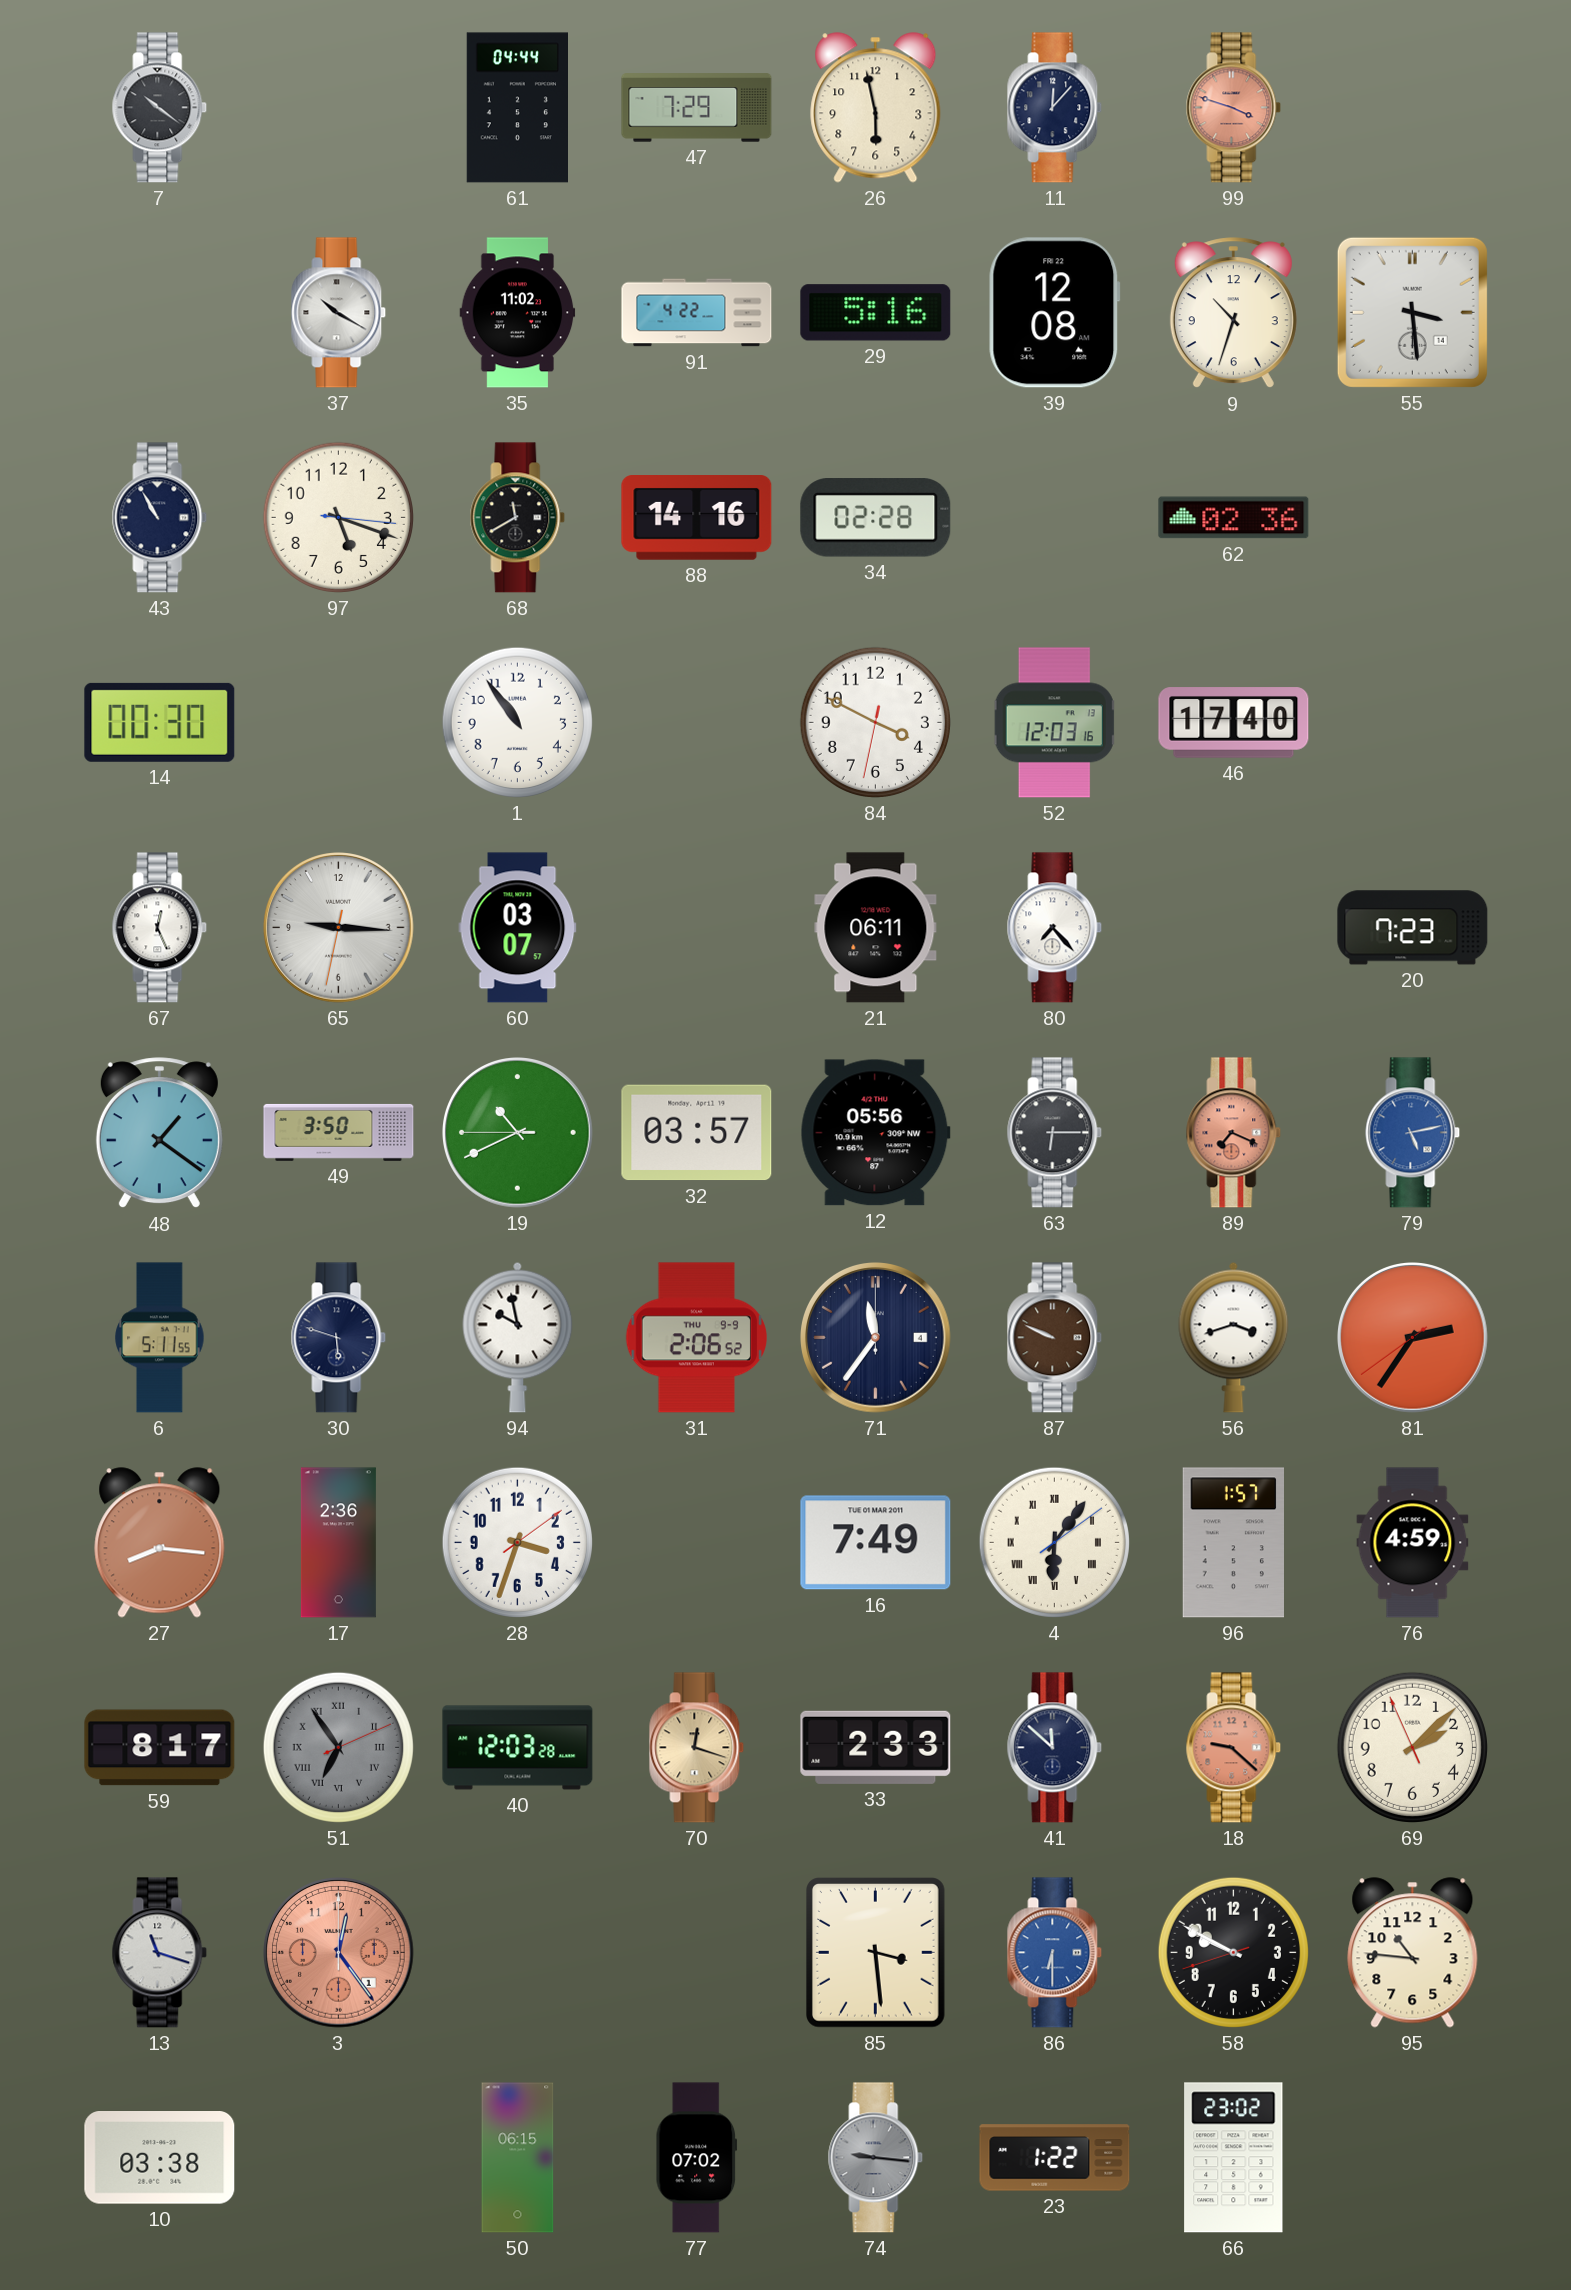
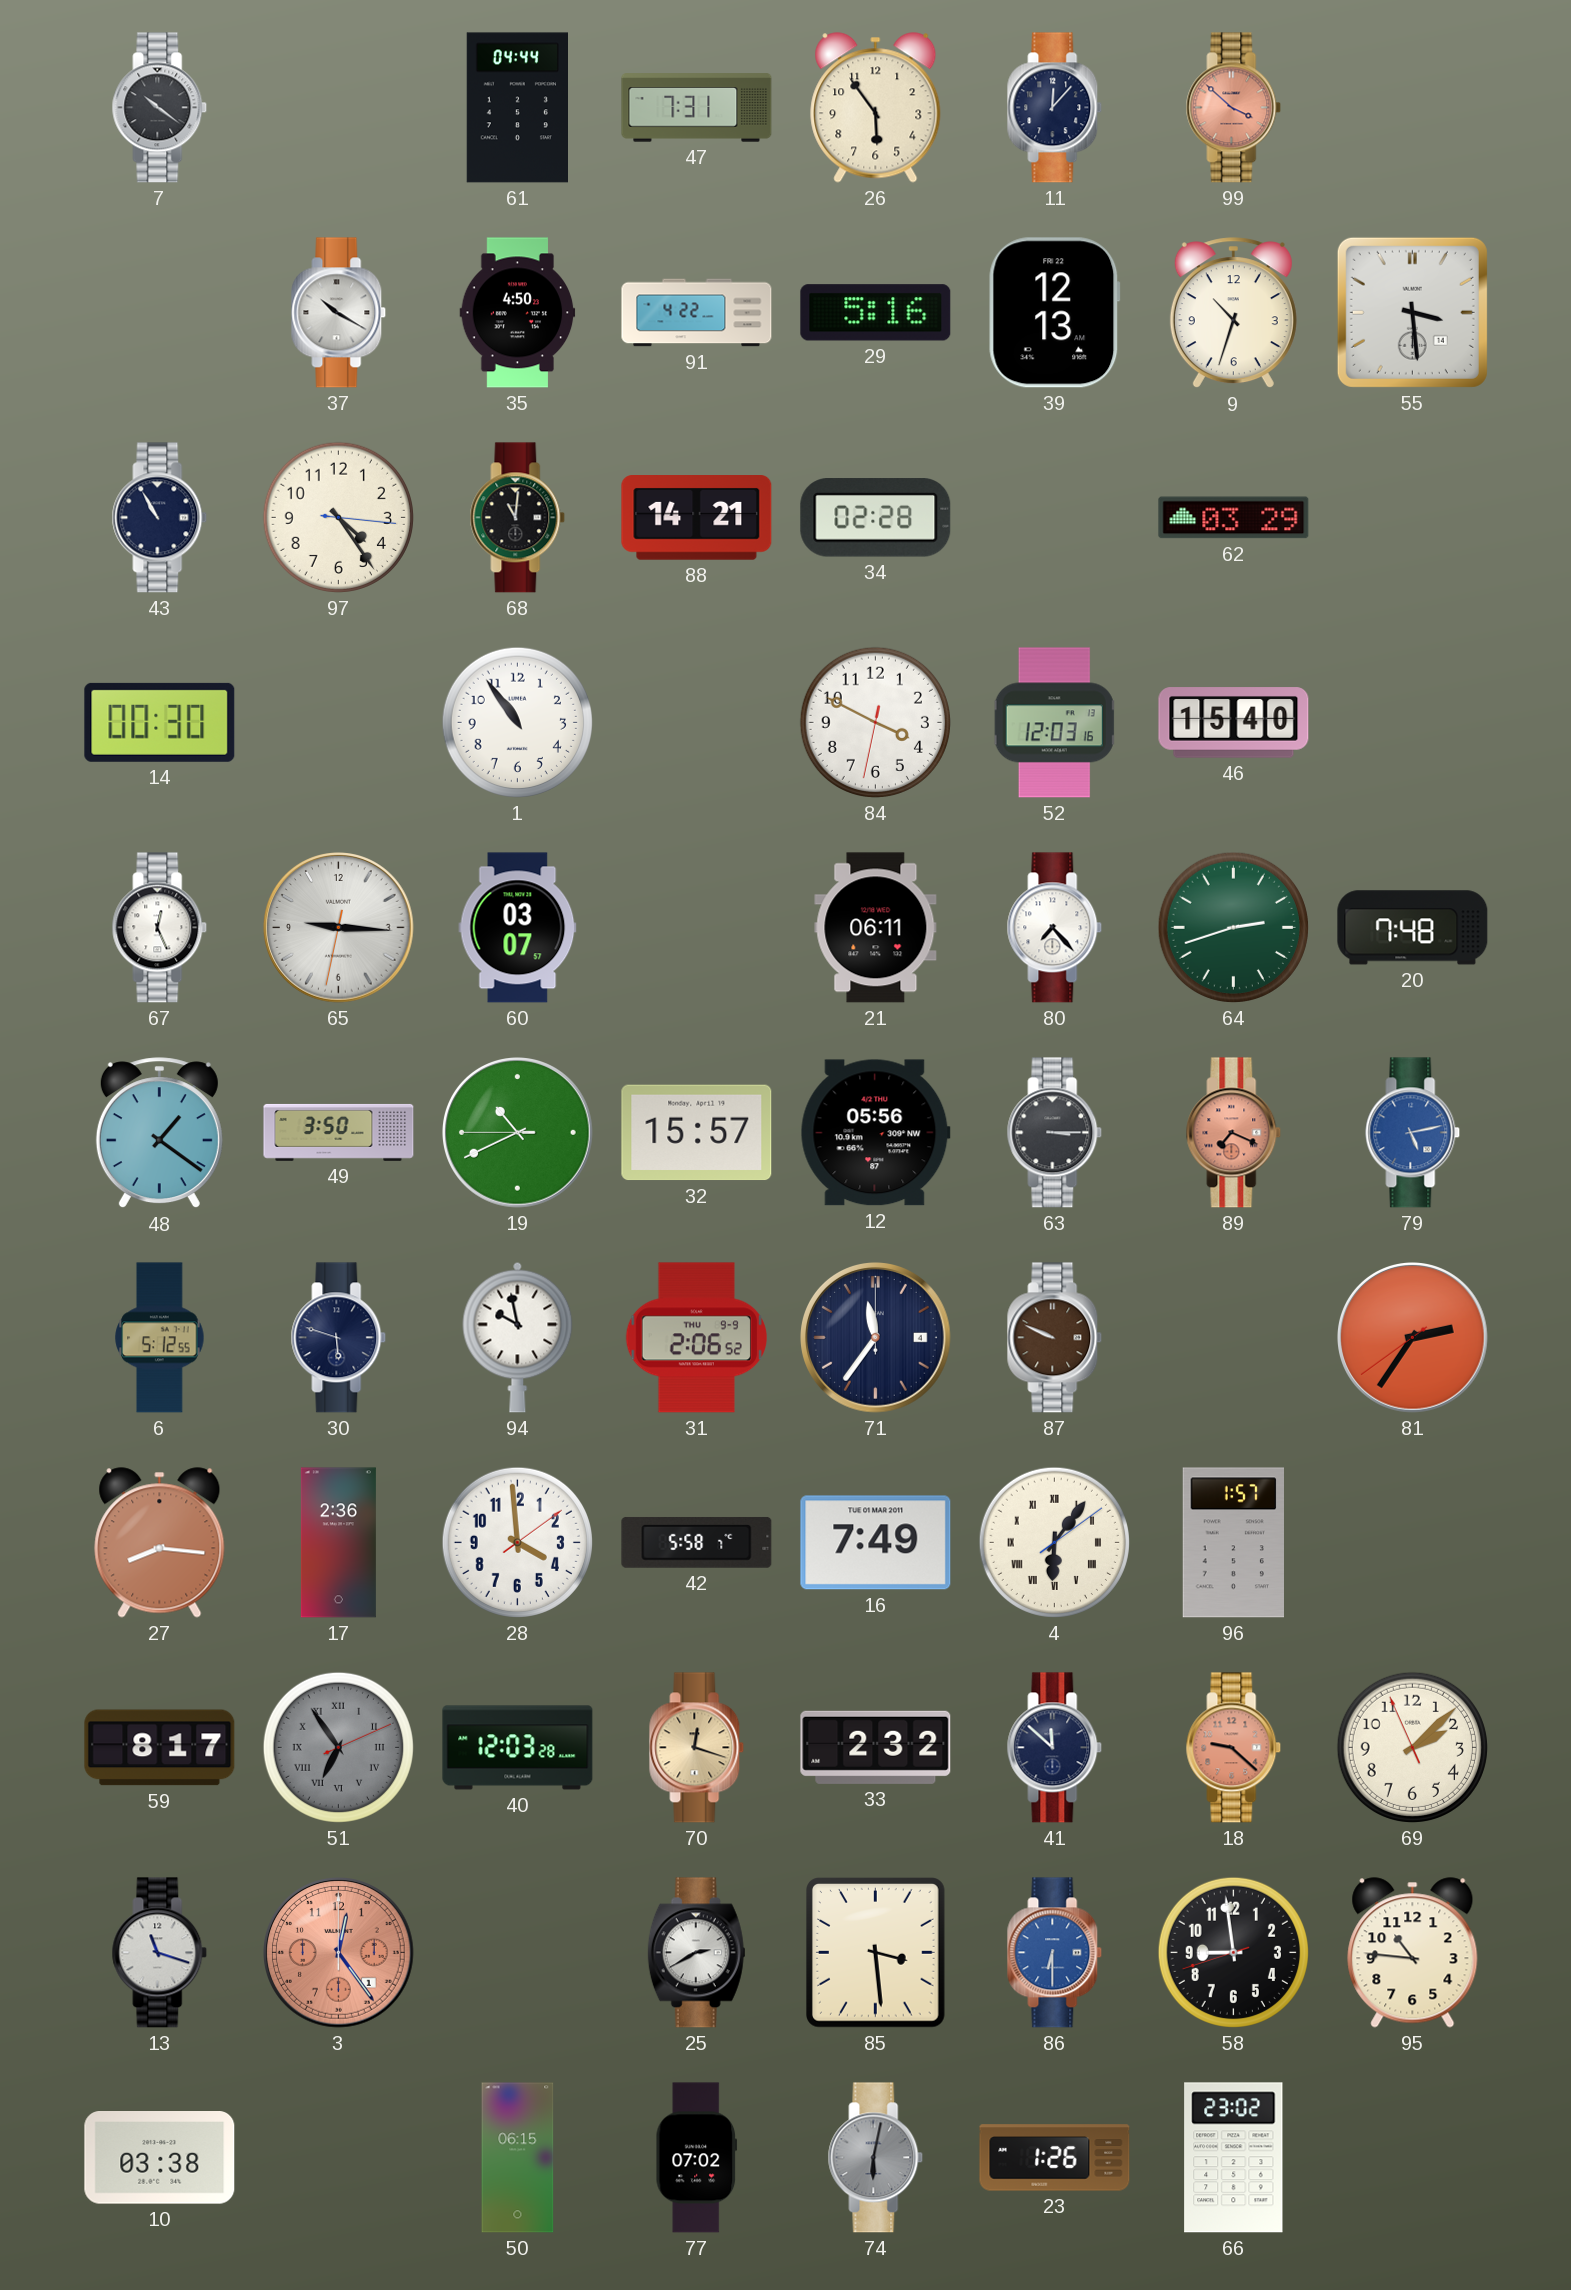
47: 7:29 -> 7:31 (697, 108)
26: 5:58 -> 5:54 (876, 108)
99: 3:48 -> 3:52 (1234, 108)
35: 11:02 -> 4:50 (518, 313)
39: 12:08 -> 12:13 (1055, 313)
97: 5:18 -> 4:24 (338, 517)
68: 11:40 -> 11:01 (518, 518)
88: 14:16 -> 14:21 (697, 518)
62: 02:36 -> 03:29 (1234, 518)
46: 17:40 -> 15:40 (1234, 723)
64: none -> 2:42 (1233, 927)
20: 7:23 -> 7:48 (1413, 928)
32: 03:57 -> 15:57 (697, 1133)
63: 6:15 -> 3:15 (1055, 1133)
6: 5:11 -> 5:12 (160, 1338)
56: 3:42 -> none (1234, 1337)
28: 3:33 -> 3:59 (517, 1542)
42: none -> 5:58 (697, 1542)
76: 4:59 -> none (1413, 1543)
33: 2:33 -> 2:32 (876, 1747)
25: none -> 2:40 (696, 1953)
58: 9:49 -> 8:58 (1233, 1952)
74: 9:16 -> 6:02 (876, 2158)
23: 1:22 -> 1:26 (1055, 2158)
